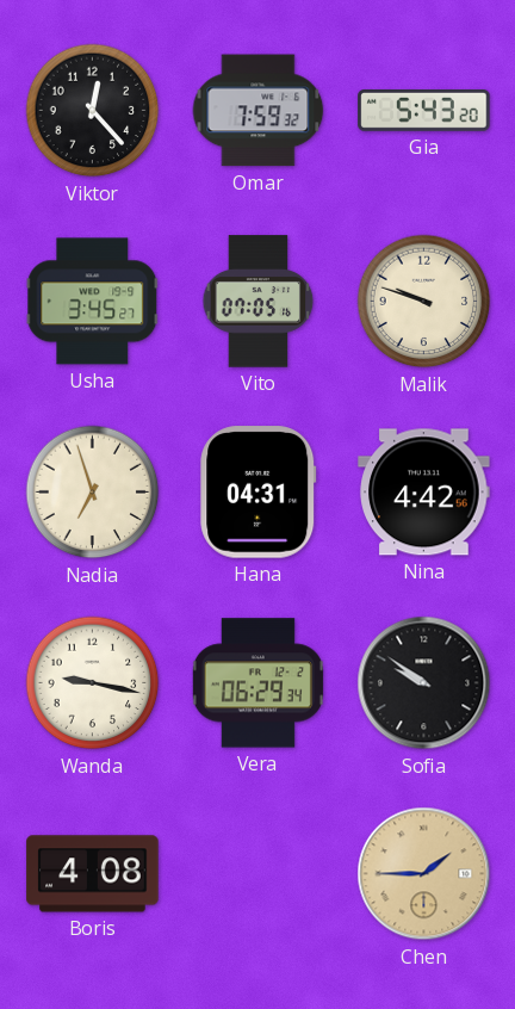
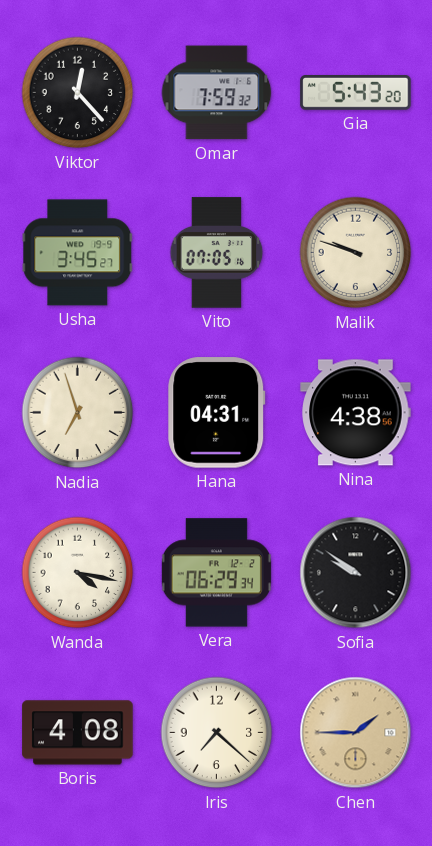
Nina: 4:42 -> 4:38 (356, 413)
Wanda: 9:17 -> 4:17 (78, 573)
Iris: none -> 7:22 (217, 733)
